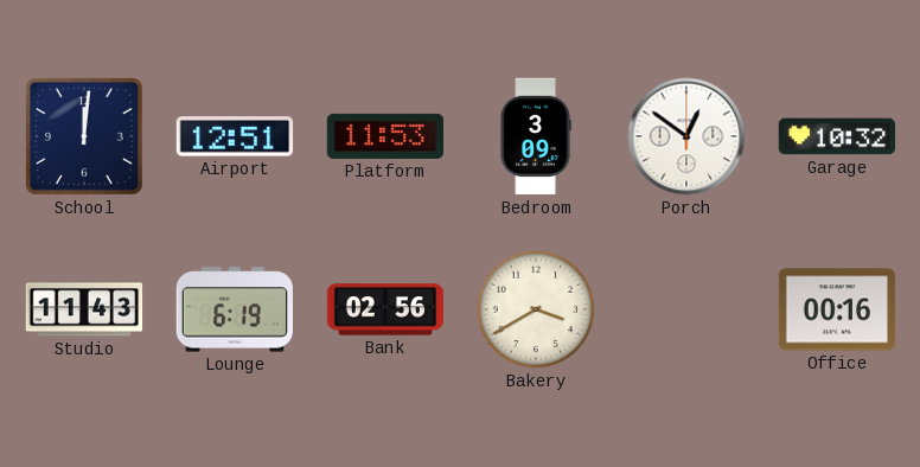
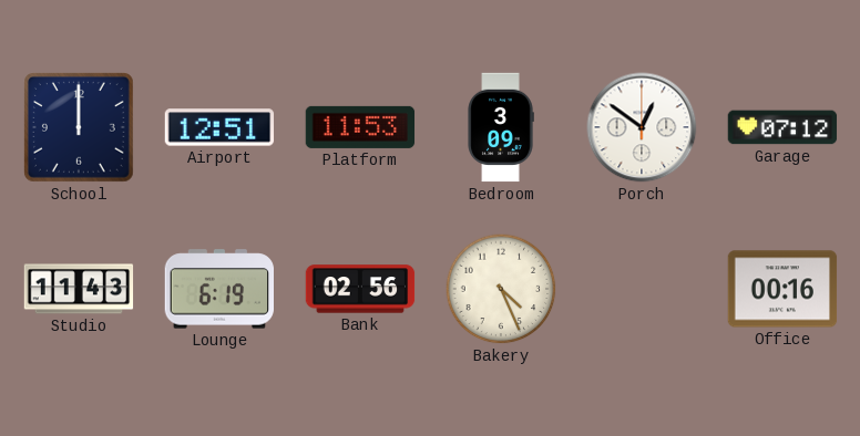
School: 12:01 -> 12:00 (79, 127)
Garage: 10:32 -> 07:12 (782, 127)
Bakery: 3:40 -> 4:26 (501, 289)
